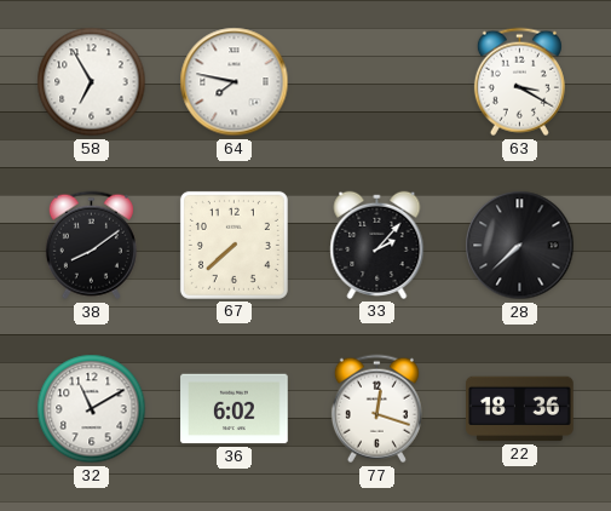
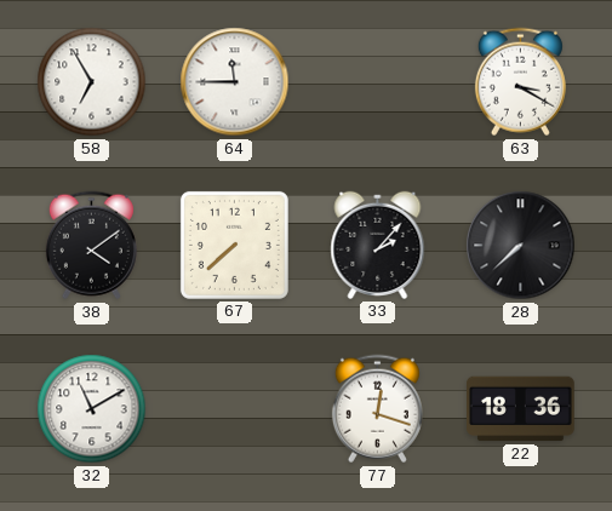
64: 7:47 -> 11:45 (235, 82)
38: 8:09 -> 4:09 (91, 246)
36: 6:02 -> none (235, 409)
